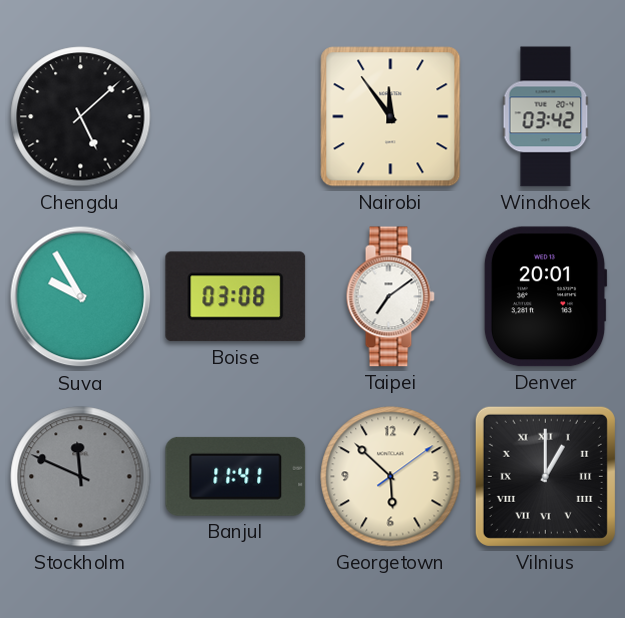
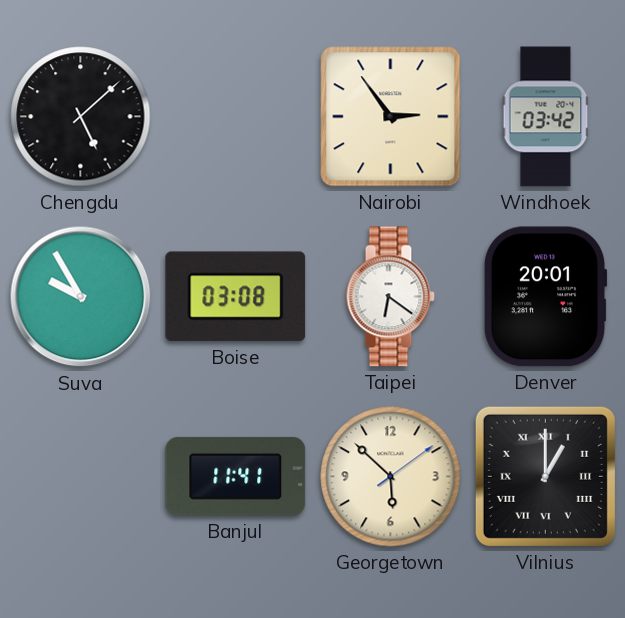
Nairobi: 11:54 -> 2:54 (391, 117)
Taipei: 7:09 -> 6:21 (390, 297)
Stockholm: 11:49 -> none (81, 477)
